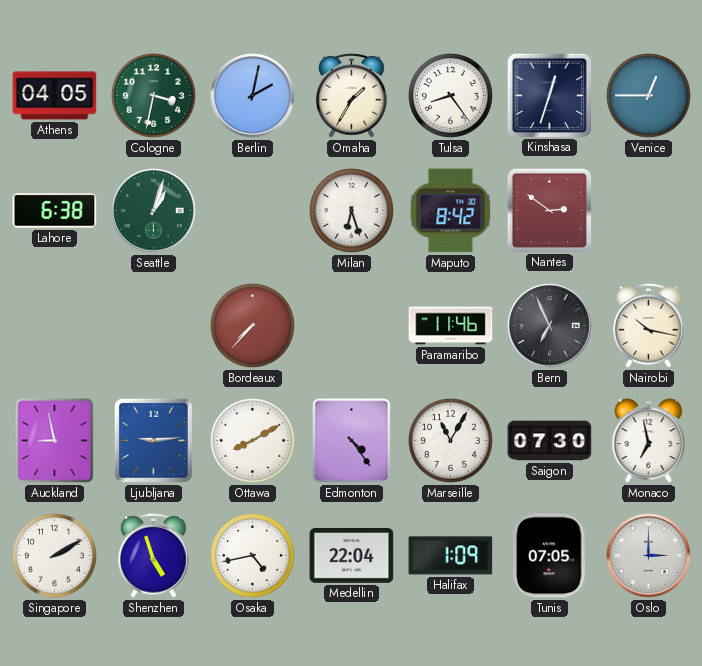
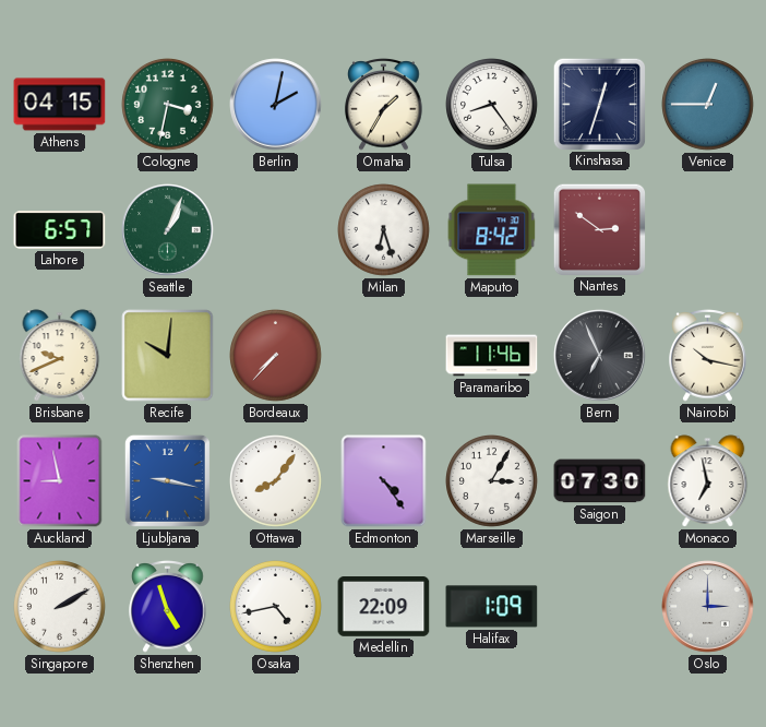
Athens: 04:05 -> 04:15 (60, 105)
Lahore: 6:38 -> 6:57 (60, 230)
Seattle: 1:03 -> 1:04 (168, 230)
Brisbane: none -> 9:41 (60, 356)
Recife: none -> 10:01 (168, 356)
Ljubljana: 9:14 -> 9:17 (167, 480)
Ottawa: 8:10 -> 8:06 (276, 481)
Marseille: 11:05 -> 3:05 (492, 481)
Medellin: 22:04 -> 22:09 (384, 607)
Tunis: 07:05 -> none (550, 556)
